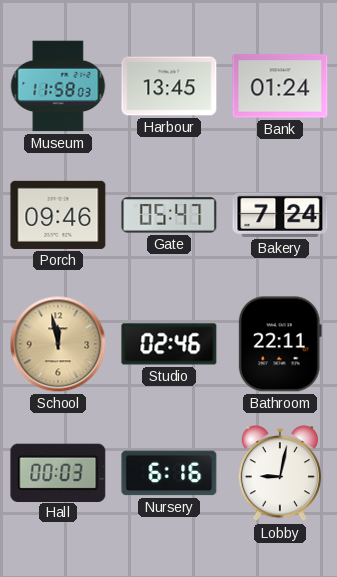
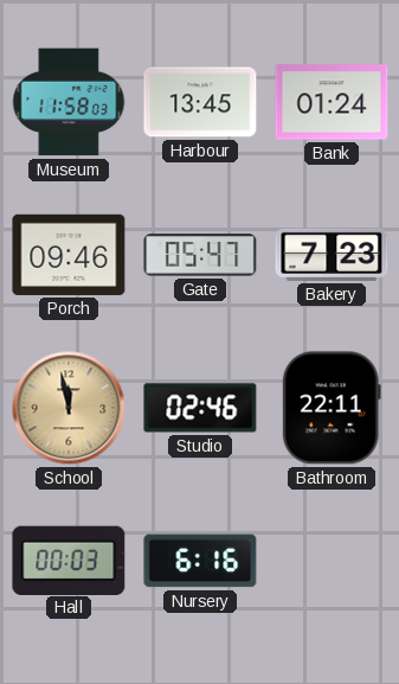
Bakery: 7:24 -> 7:23 (332, 255)
Lobby: 9:02 -> none (280, 474)
